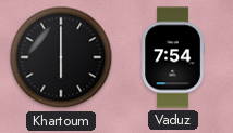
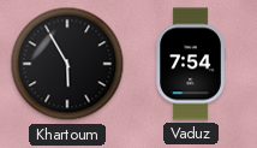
Khartoum: 6:00 -> 5:55 (67, 64)
